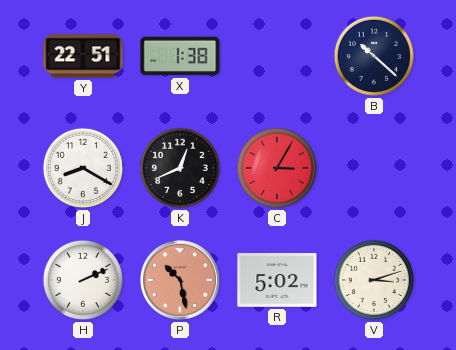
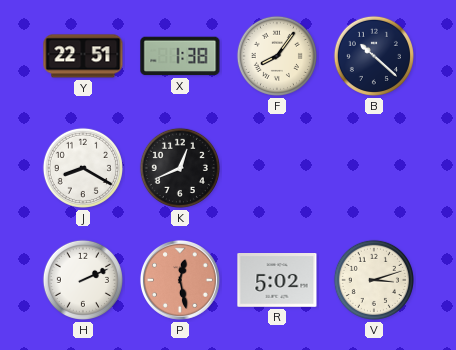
F: none -> 8:06 (277, 56)
C: 3:05 -> none (277, 168)
P: 10:28 -> 12:28 (180, 280)
